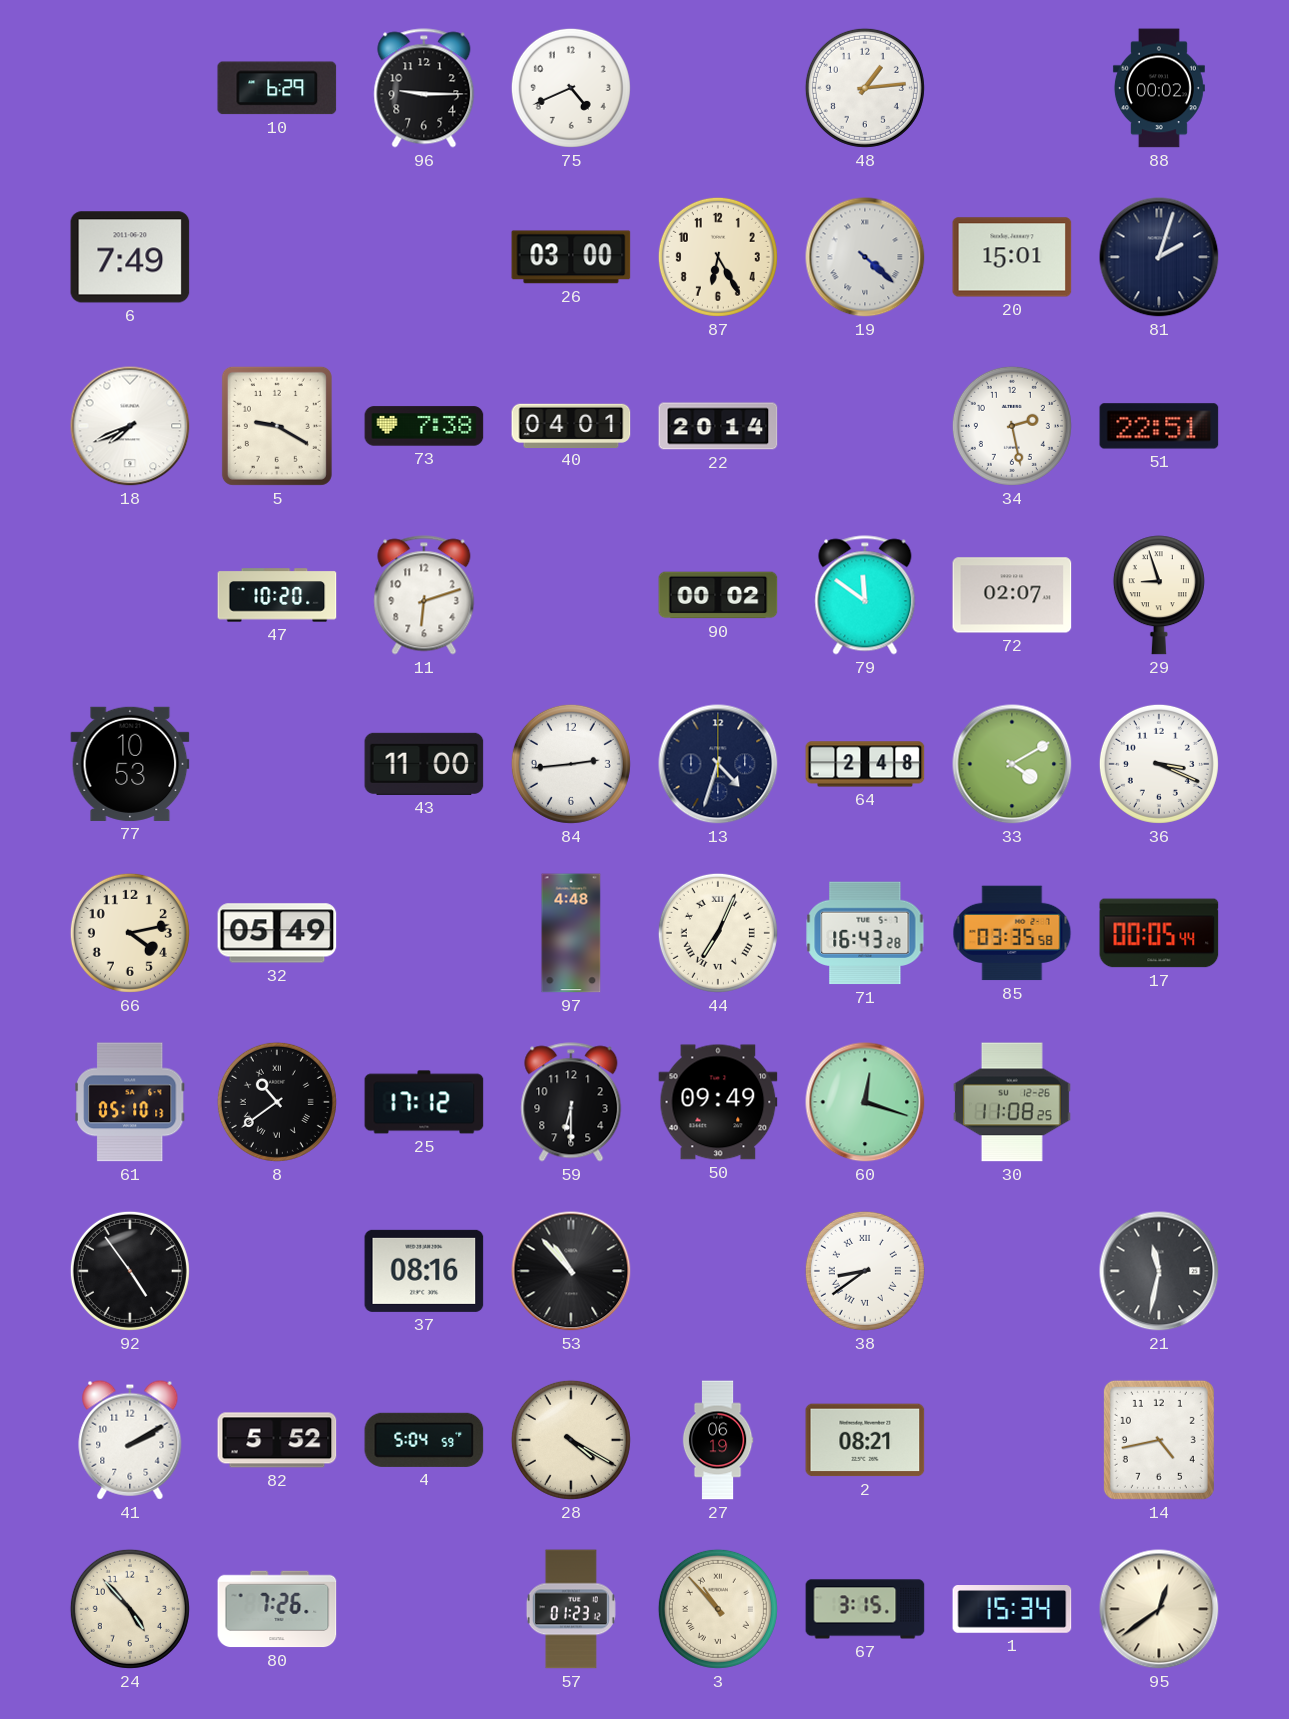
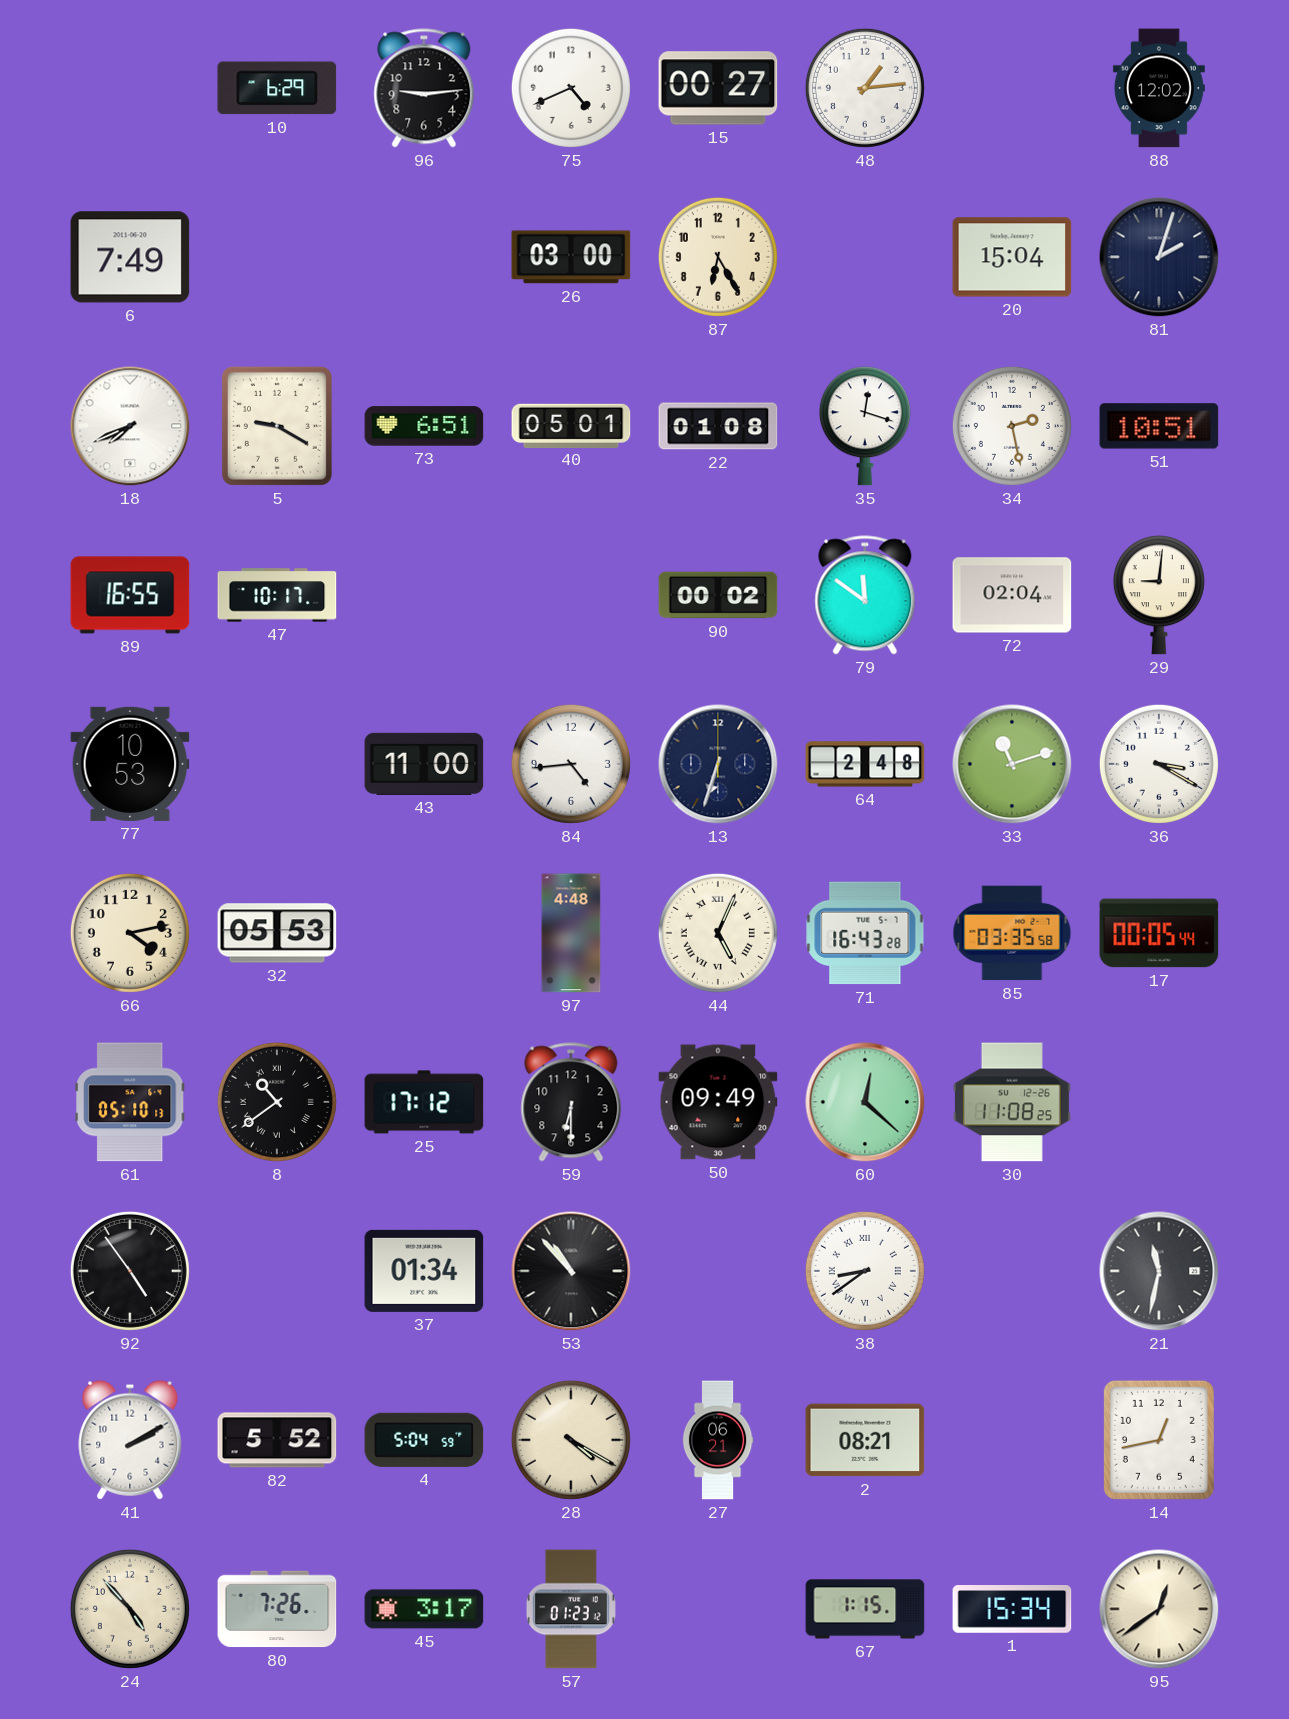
96: 9:15 -> 9:14 (424, 88)
15: none -> 00:27 (718, 88)
88: 00:02 -> 12:02 (1159, 88)
19: 4:22 -> none (865, 257)
20: 15:01 -> 15:04 (1012, 257)
73: 7:38 -> 6:51 (424, 426)
40: 04:01 -> 05:01 (571, 425)
22: 20:14 -> 01:08 (718, 426)
35: none -> 12:18 (865, 426)
51: 22:51 -> 10:51 (1159, 426)
89: none -> 16:55 (130, 595)
47: 10:20 -> 10:17 (277, 595)
11: 6:12 -> none (424, 595)
72: 02:07 -> 02:04 (1012, 595)
29: 8:57 -> 9:01 (1159, 595)
84: 2:44 -> 4:44 (571, 764)
13: 4:33 -> 6:33 (718, 764)
33: 4:10 -> 11:12 (1012, 764)
36: 3:19 -> 3:20 (1159, 764)
32: 05:49 -> 05:53 (277, 933)
44: 7:04 -> 5:04 (718, 933)
60: 12:18 -> 12:22 (865, 1102)
37: 08:16 -> 01:34 (424, 1271)
27: 06:19 -> 06:21 (718, 1440)
14: 4:43 -> 12:43 (1159, 1440)
45: none -> 3:17 (424, 1609)
3: 10:53 -> none (718, 1609)
67: 3:15 -> 1:15 (865, 1609)
